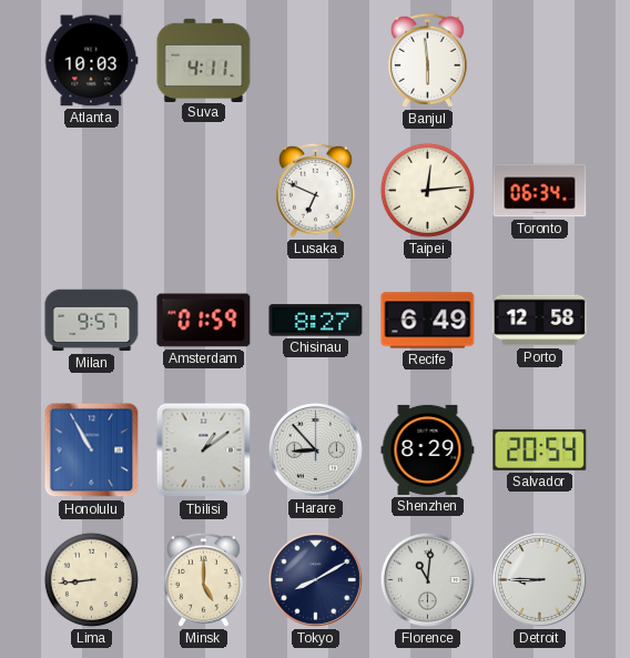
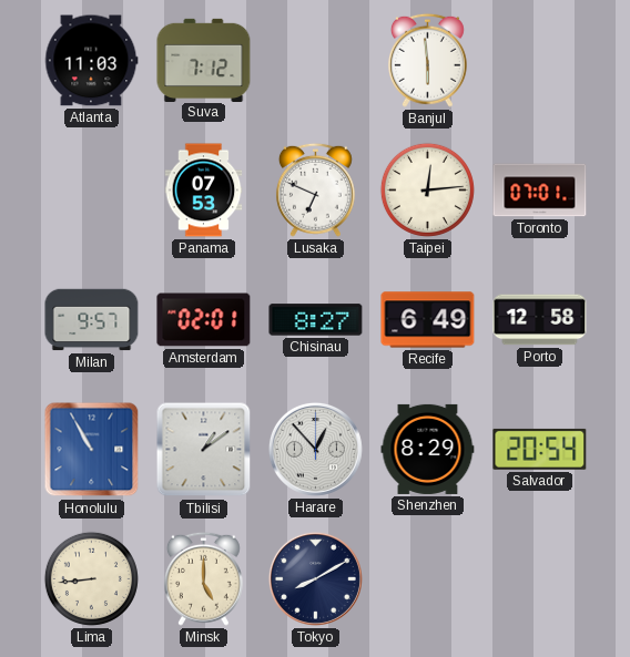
Atlanta: 10:03 -> 11:03 (92, 61)
Suva: 4:11 -> 7:12 (204, 60)
Panama: none -> 07:53 (204, 191)
Toronto: 06:34 -> 07:01 (540, 191)
Amsterdam: 01:59 -> 02:01 (204, 320)
Harare: 8:53 -> 12:53 (315, 449)
Florence: 11:01 -> none (427, 579)
Detroit: 8:45 -> none (539, 579)
